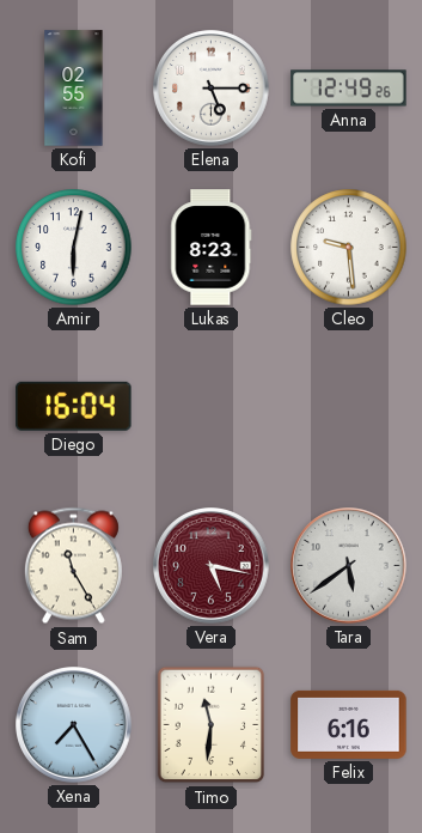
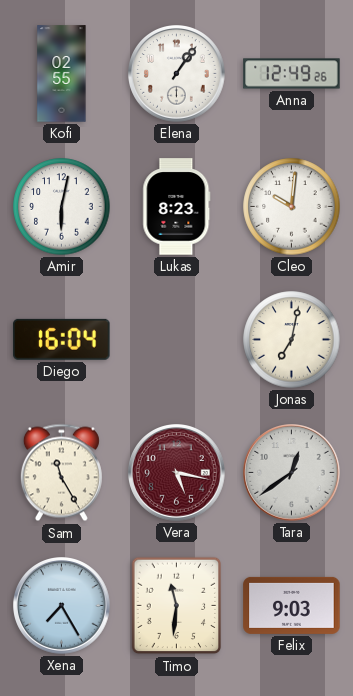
Elena: 5:15 -> 1:06 (177, 74)
Cleo: 9:29 -> 10:01 (292, 207)
Jonas: none -> 7:02 (292, 340)
Tara: 5:39 -> 12:39 (292, 473)
Felix: 6:16 -> 9:03 (292, 605)
